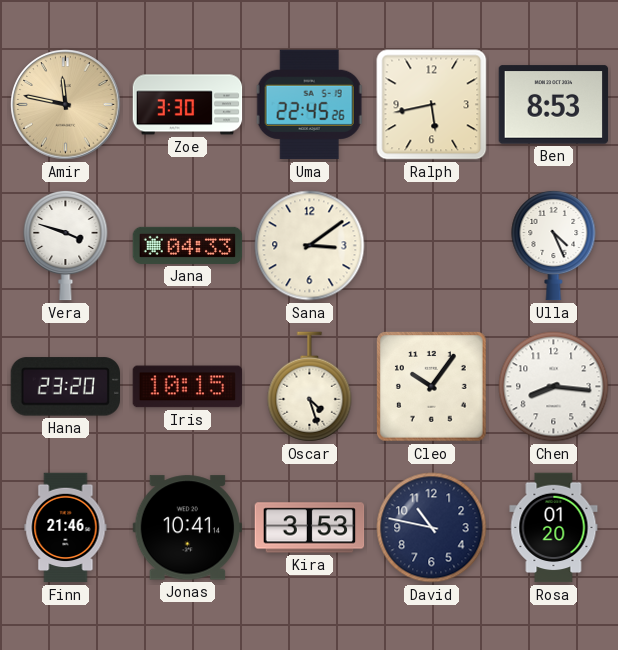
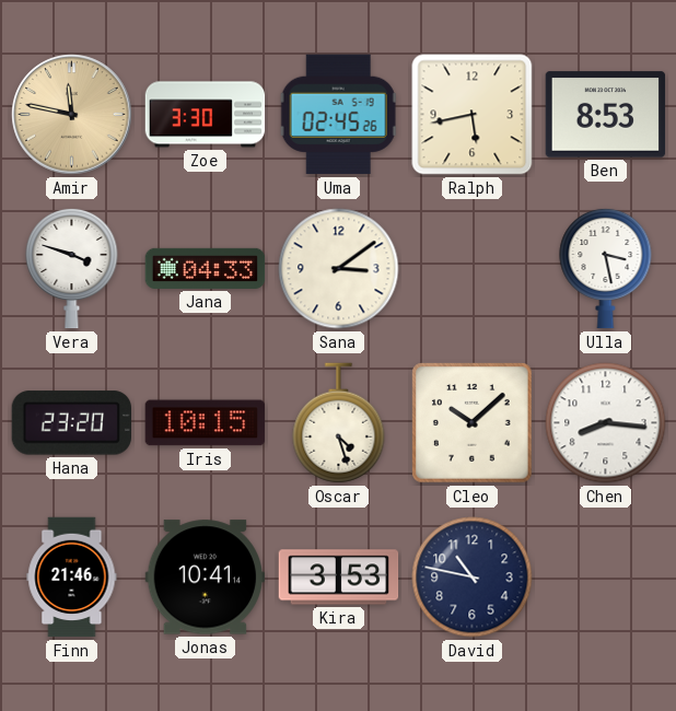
Uma: 22:45 -> 02:45 (339, 115)
Ulla: 4:26 -> 3:28 (606, 268)
Cleo: 10:06 -> 10:08 (473, 423)
Rosa: 01:20 -> none (554, 528)
